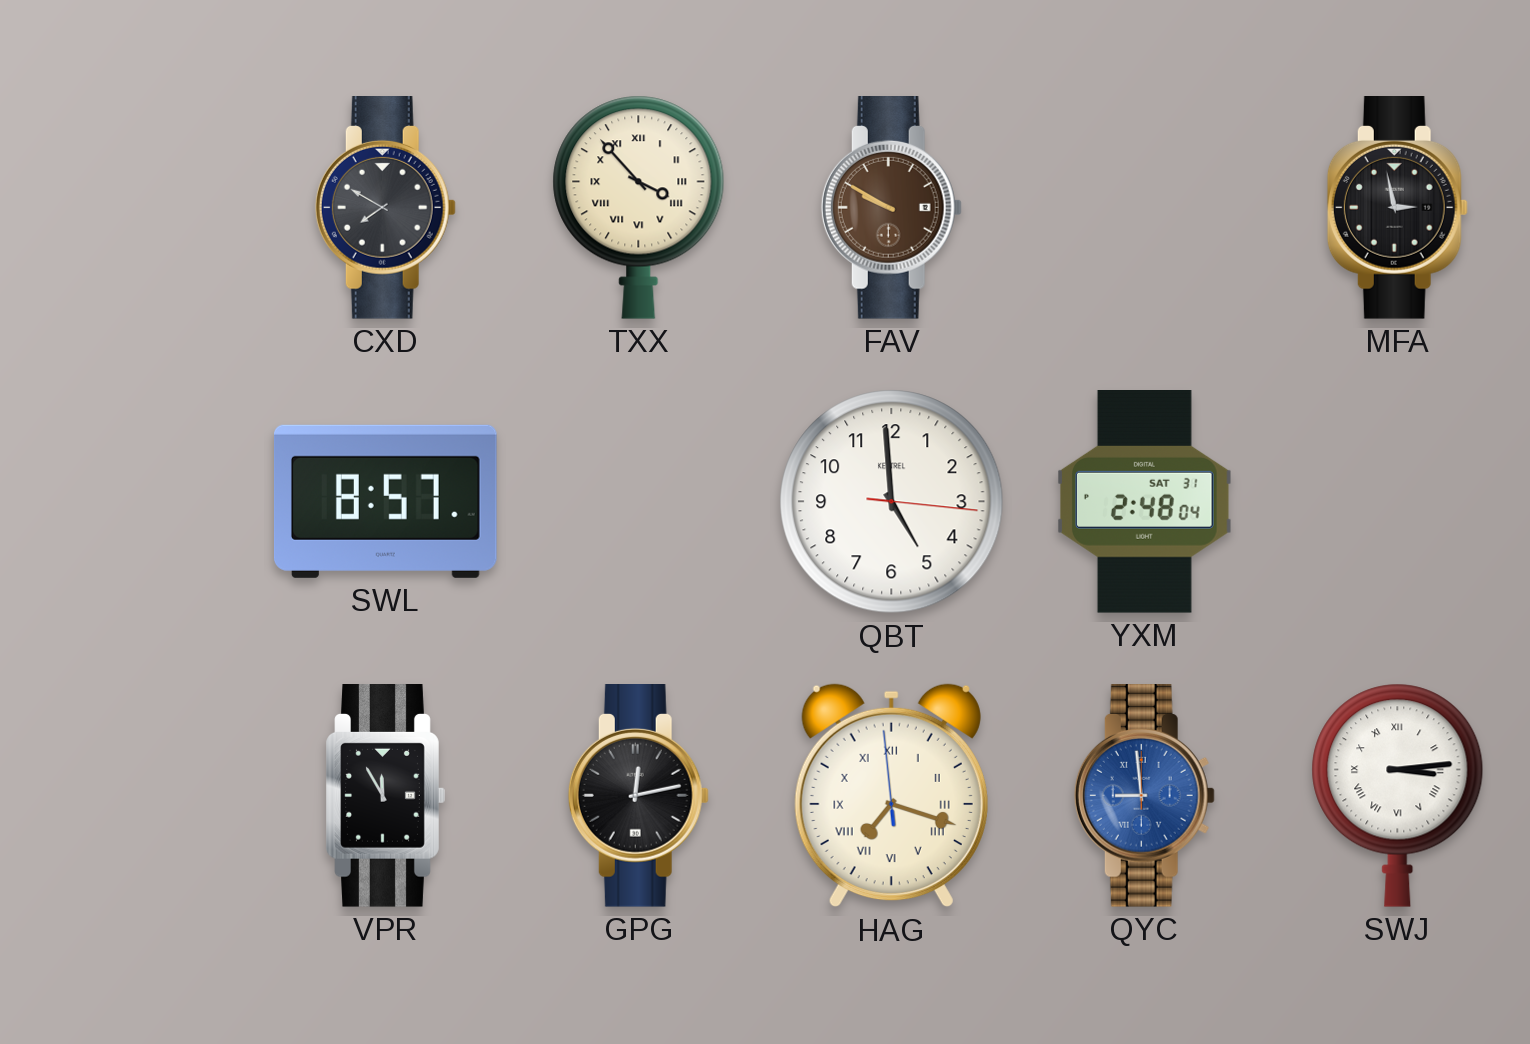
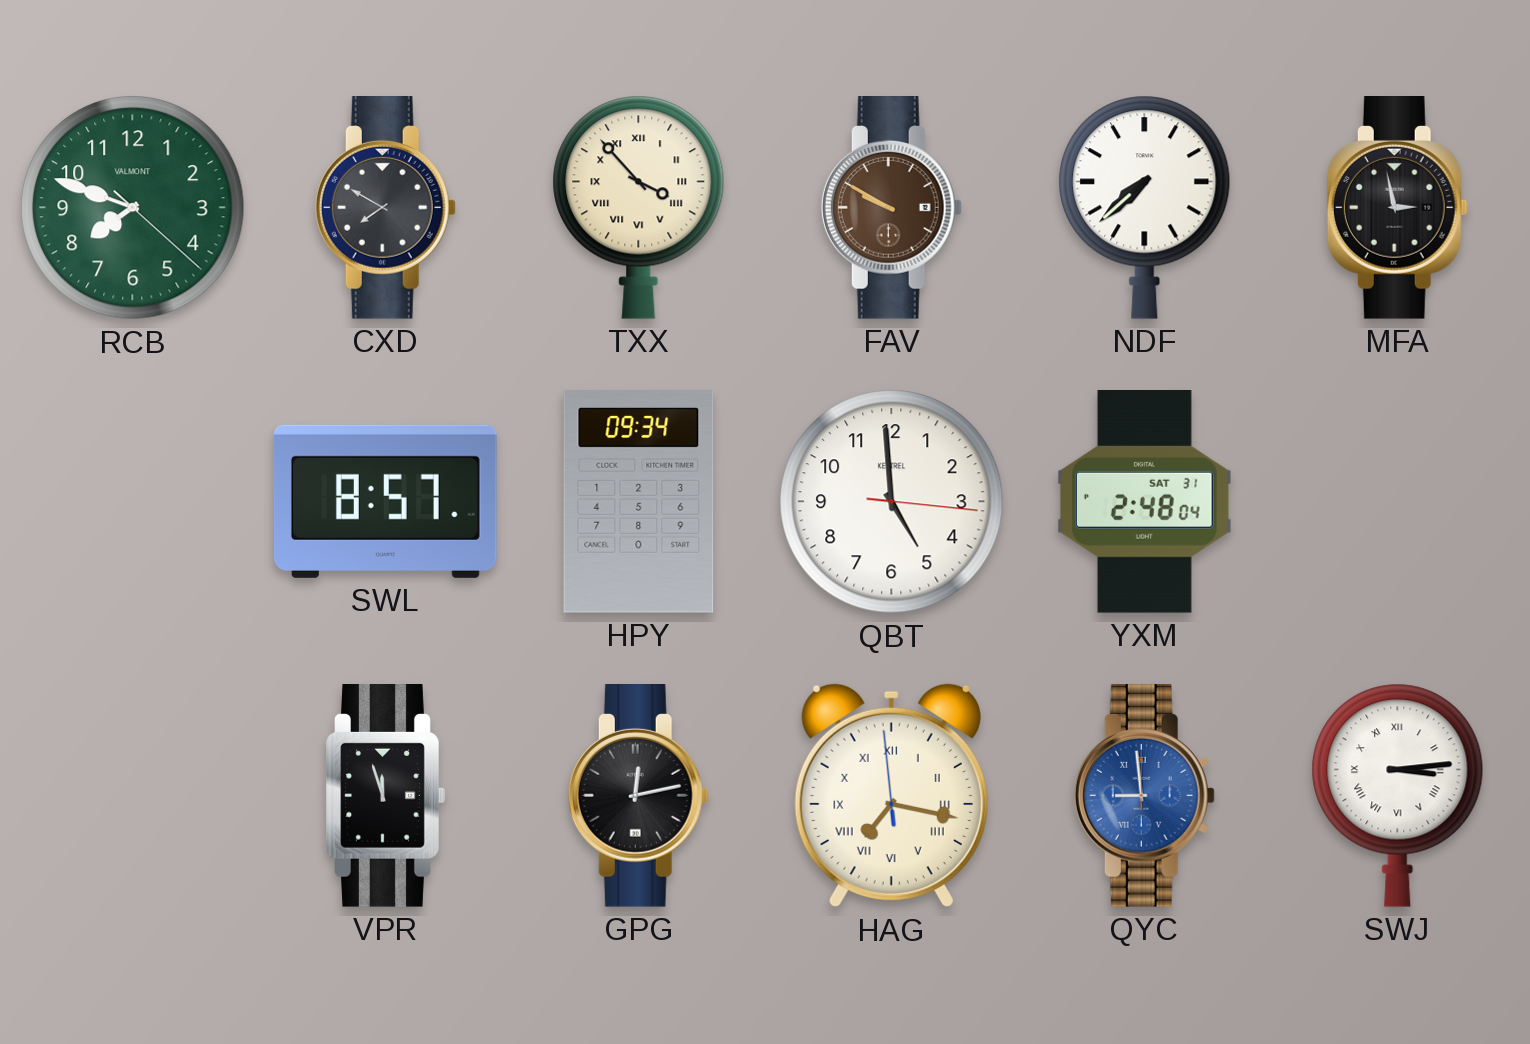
RCB: none -> 7:48 (133, 208)
NDF: none -> 7:38 (1145, 207)
HPY: none -> 09:34 (639, 502)
VPR: 11:55 -> 11:57 (385, 796)
HAG: 7:17 -> 7:16 (891, 796)
